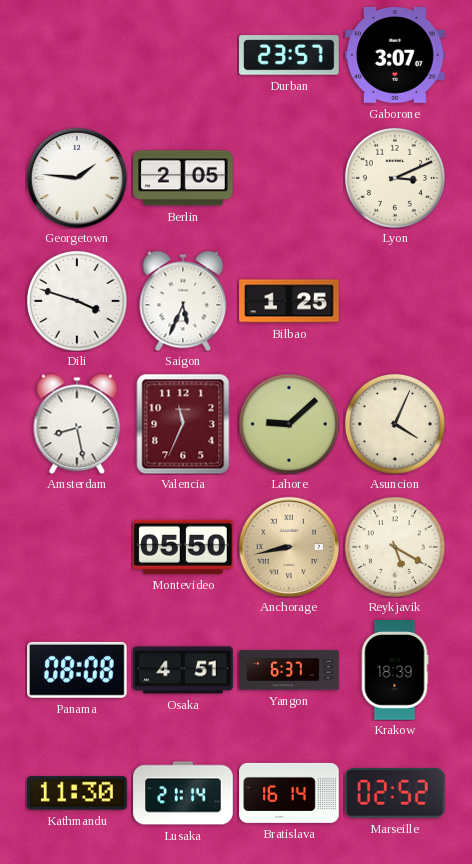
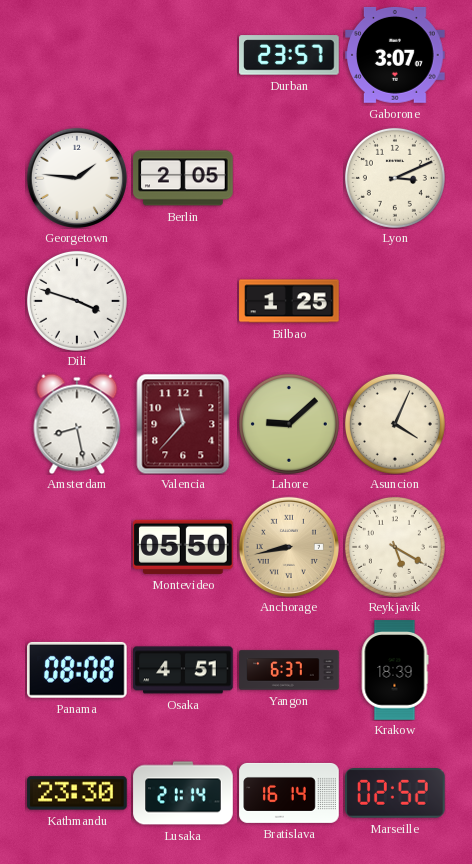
Saigon: 5:34 -> none (183, 301)
Valencia: 11:34 -> 11:37 (183, 424)
Kathmandu: 11:30 -> 23:30 (77, 793)
